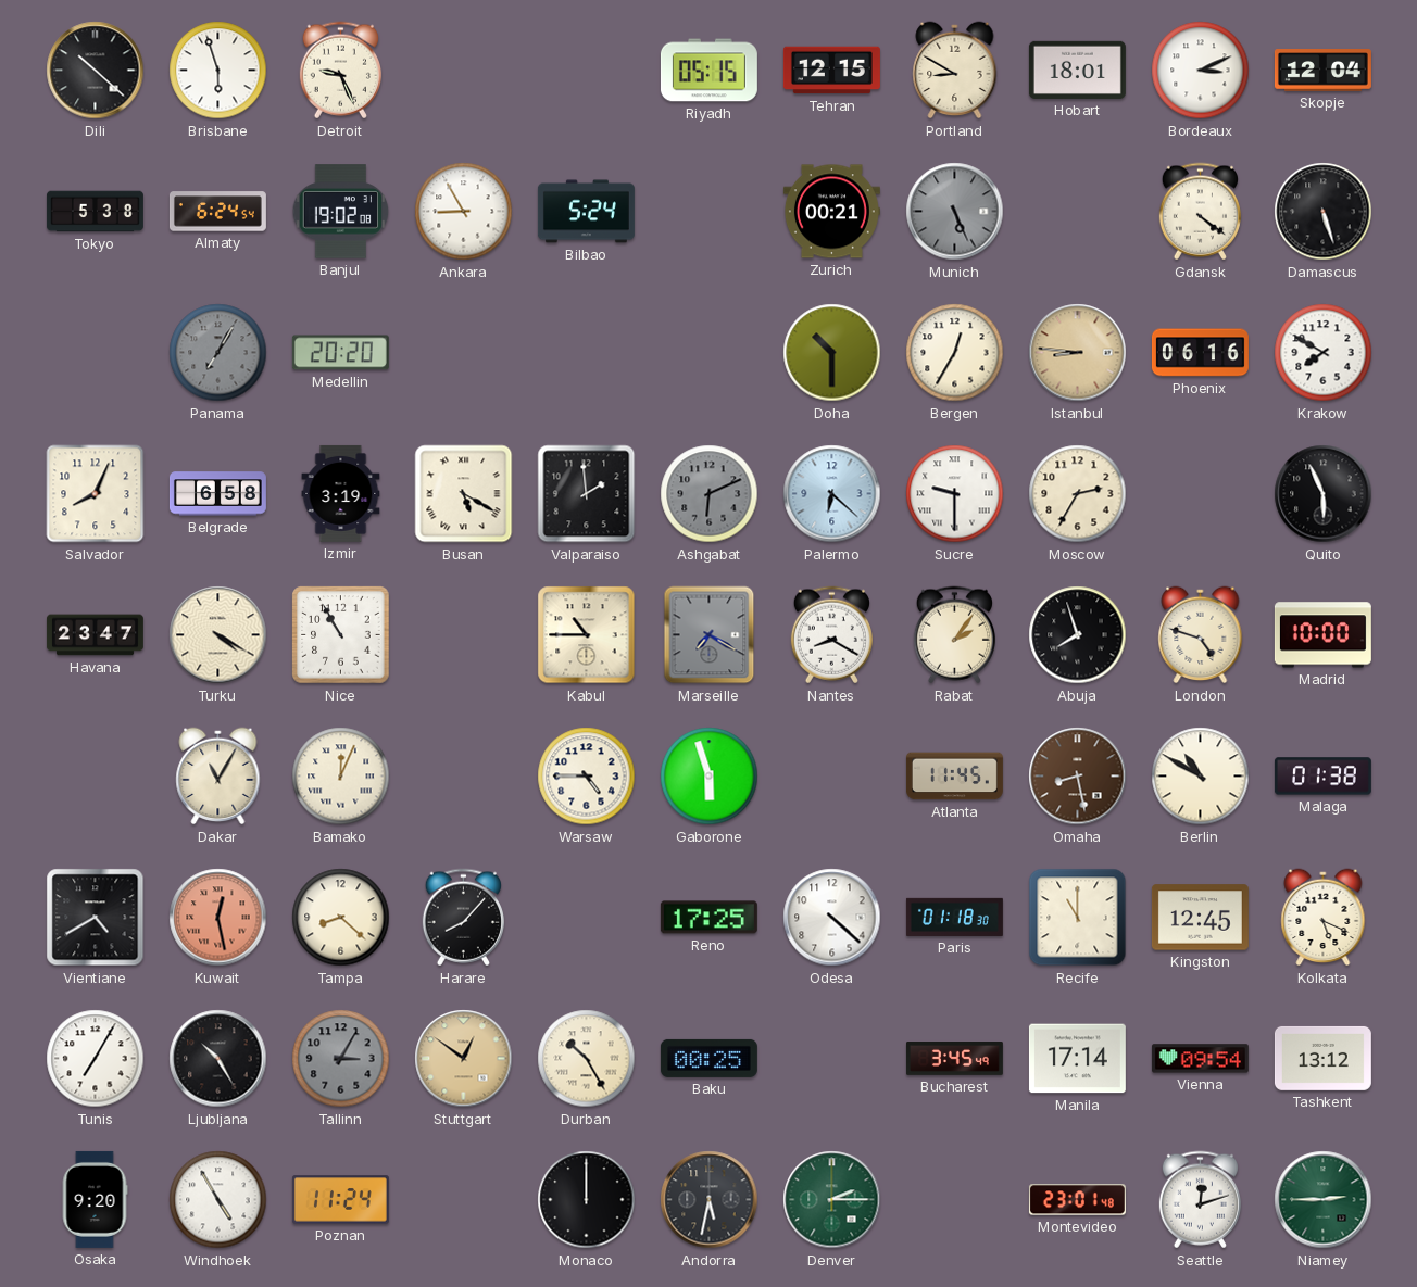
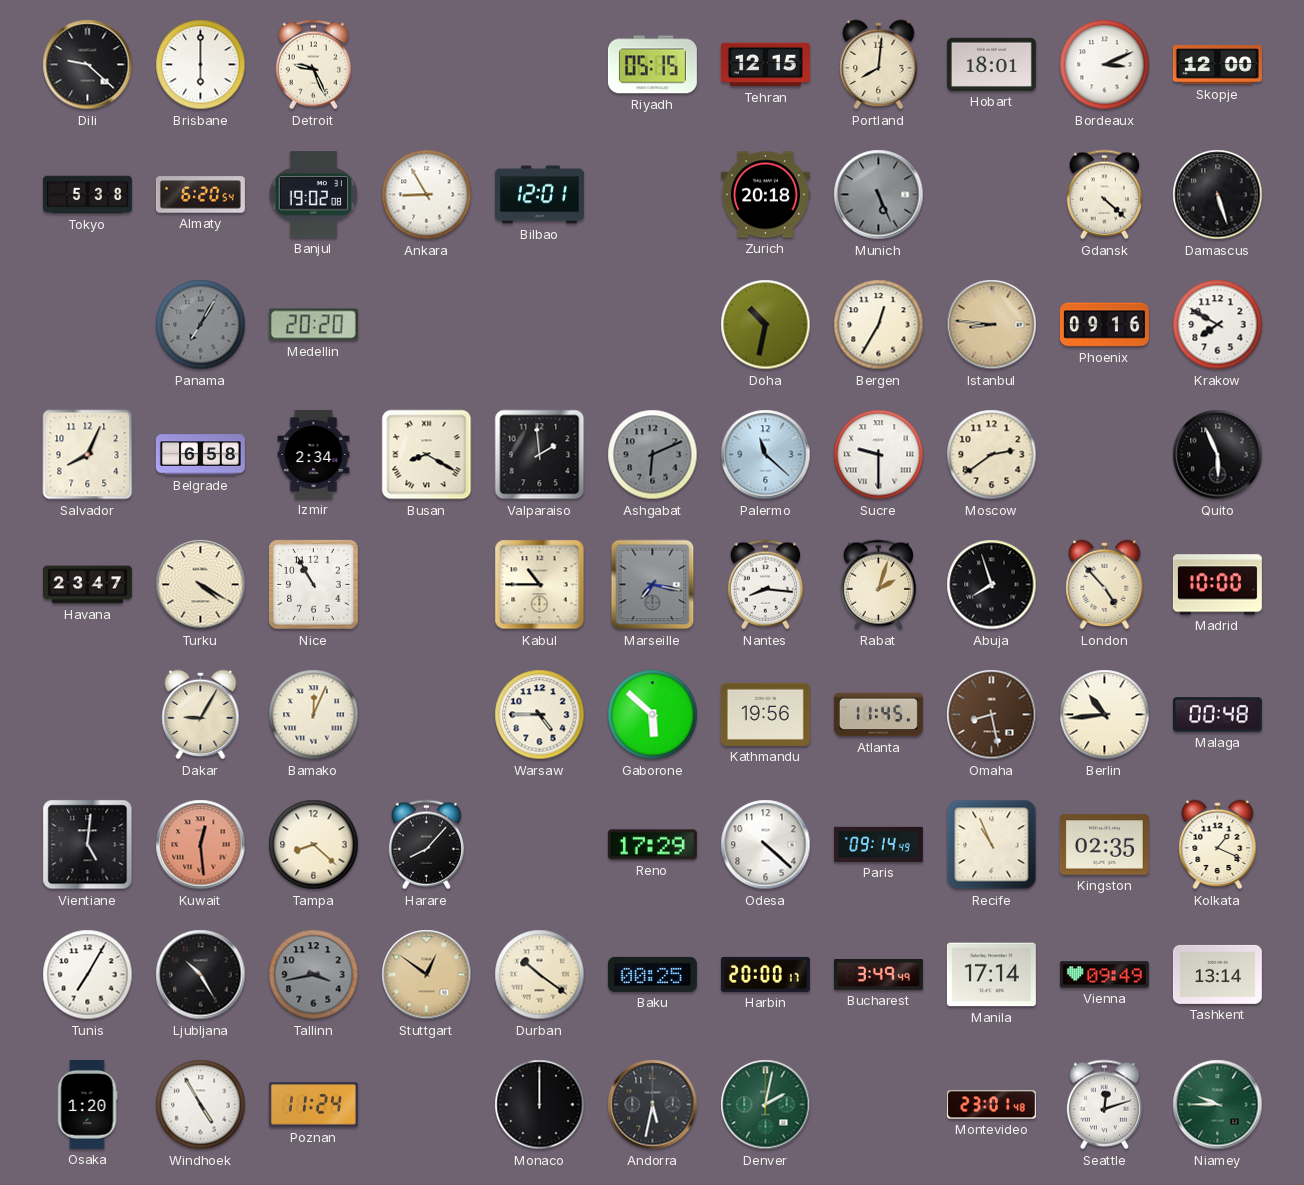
Dili: 10:22 -> 9:22 (88, 65)
Brisbane: 5:57 -> 6:00 (201, 65)
Portland: 8:50 -> 8:01 (879, 65)
Skopje: 12:04 -> 12:00 (1217, 65)
Almaty: 6:24 -> 6:20 (200, 195)
Bilbao: 5:24 -> 12:01 (539, 195)
Zurich: 00:21 -> 20:18 (765, 195)
Gdansk: 4:21 -> 4:22 (1104, 195)
Doha: 10:30 -> 10:32 (766, 325)
Phoenix: 06:16 -> 09:16 (1104, 325)
Izmir: 3:19 -> 2:34 (314, 454)
Busan: 5:20 -> 8:20 (427, 455)
Palermo: 6:22 -> 11:22 (766, 455)
Moscow: 2:35 -> 2:39 (992, 455)
Marseille: 7:20 -> 7:17 (653, 585)
Nantes: 8:20 -> 8:16 (765, 585)
Rabat: 2:06 -> 2:03 (878, 585)
London: 4:48 -> 4:53 (1105, 585)
Dakar: 11:05 -> 9:05 (201, 715)
Gaborone: 5:57 -> 5:52 (653, 715)
Kathmandu: none -> 19:56 (765, 714)
Berlin: 10:50 -> 10:44 (1105, 715)
Malaga: 01:38 -> 00:48 (1217, 715)
Vientiane: 4:40 -> 5:01 (88, 845)
Kuwait: 12:28 -> 12:29 (201, 845)
Reno: 17:25 -> 17:29 (652, 845)
Paris: 01:18 -> 09:14 (878, 844)
Recife: 11:00 -> 10:56 (992, 845)
Kingston: 12:45 -> 02:35 (1104, 845)
Kolkata: 5:19 -> 1:19 (1218, 845)
Tallinn: 3:05 -> 3:43 (314, 975)
Durban: 10:25 -> 10:21 (540, 975)
Harbin: none -> 20:00 (765, 974)
Bucharest: 3:45 -> 3:49 (878, 975)
Vienna: 09:54 -> 09:49 (1104, 975)
Tashkent: 13:12 -> 13:14 (1217, 974)
Osaka: 9:20 -> 1:20 (87, 1104)
Denver: 2:15 -> 2:02 (766, 1105)
Niamey: 2:45 -> 9:45 (1218, 1105)
